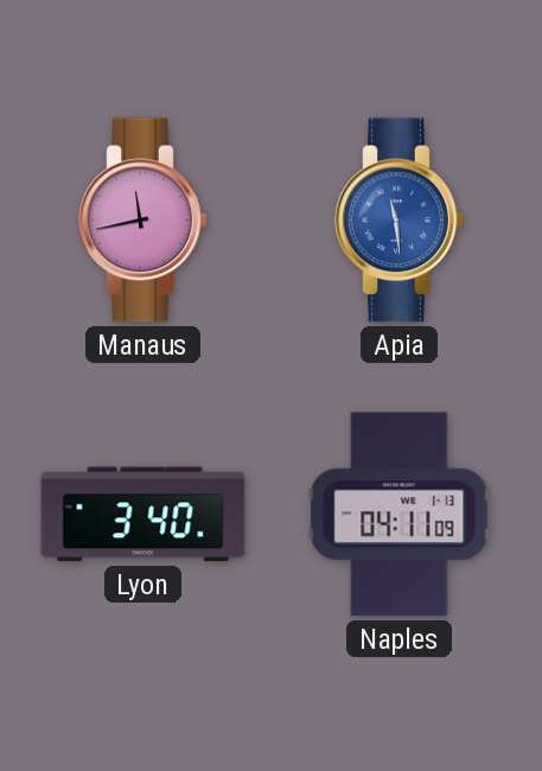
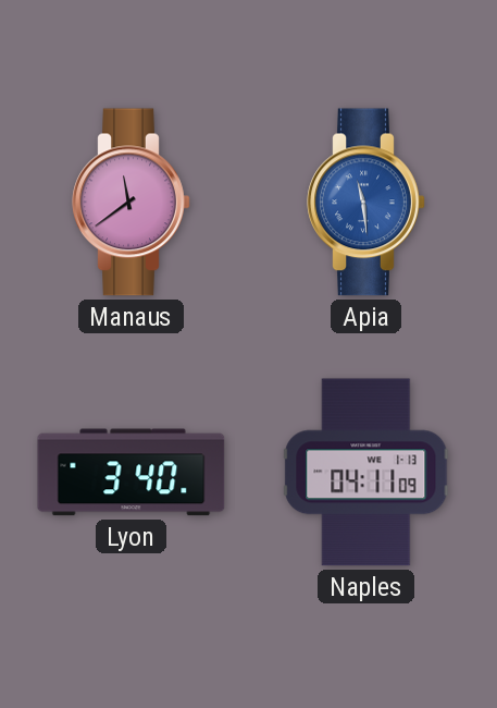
Manaus: 11:43 -> 11:39 (132, 203)
